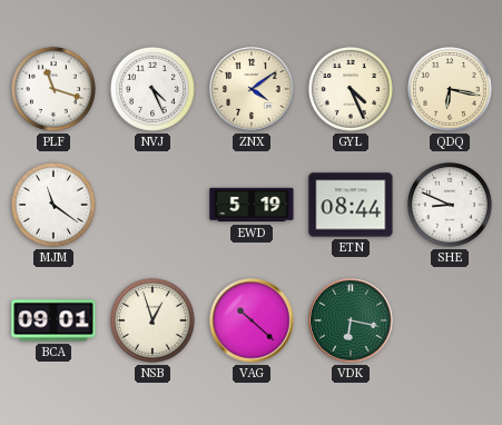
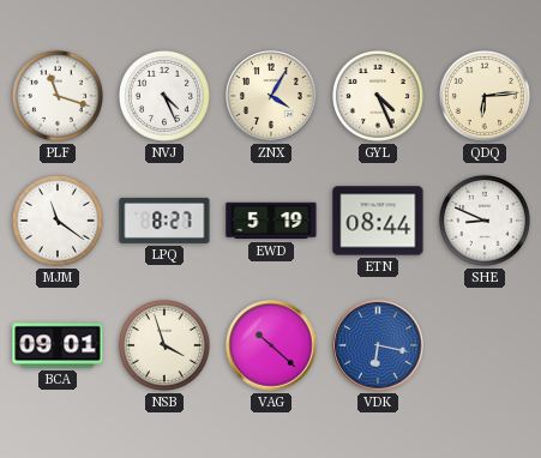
ZNX: 4:09 -> 4:05 (271, 96)
QDQ: 6:17 -> 6:14 (485, 96)
LPQ: none -> 8:27 (164, 221)
NSB: 12:57 -> 3:57 (164, 345)
VDK dial: green -> blue (378, 345)
